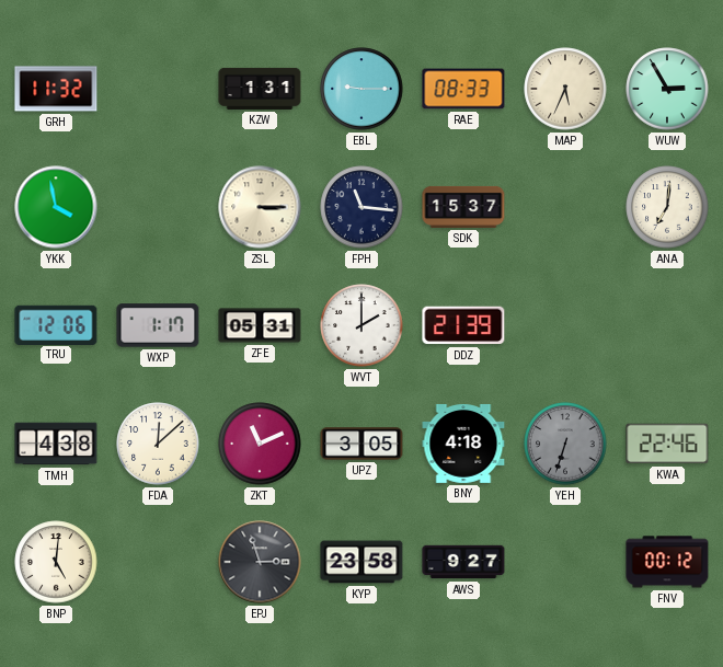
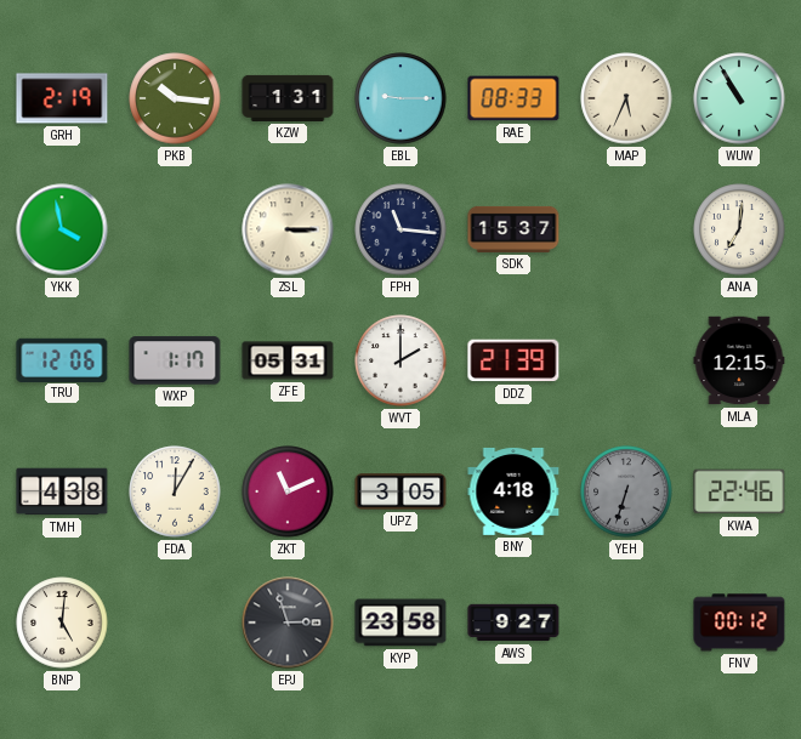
GRH: 11:32 -> 2:19 (62, 98)
PKB: none -> 10:16 (175, 98)
WUW: 2:55 -> 10:55 (739, 98)
MLA: none -> 12:15 (739, 360)
FDA: 12:08 -> 12:05 (175, 491)
